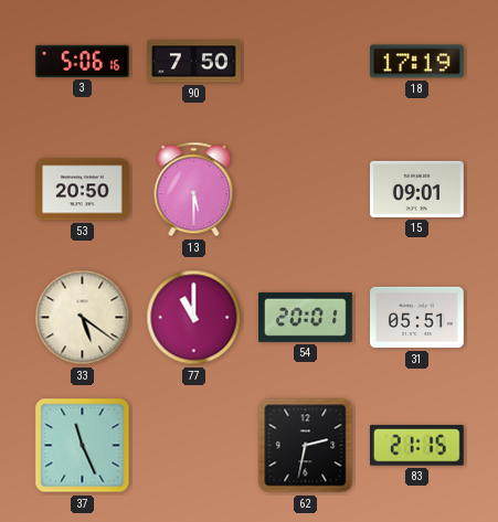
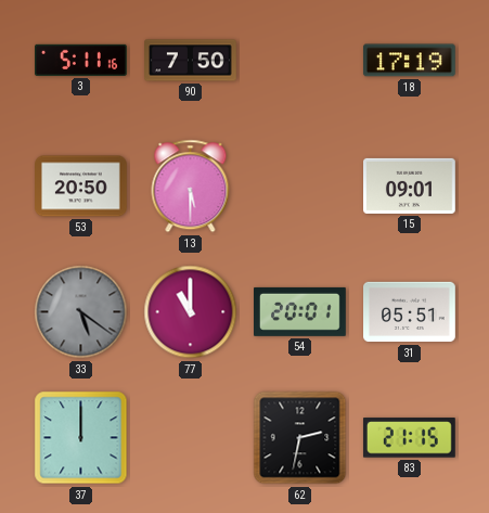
3: 5:06 -> 5:11 (81, 60)
33 dial: cream -> grey (81, 312)
37: 11:26 -> 12:00 (81, 438)
